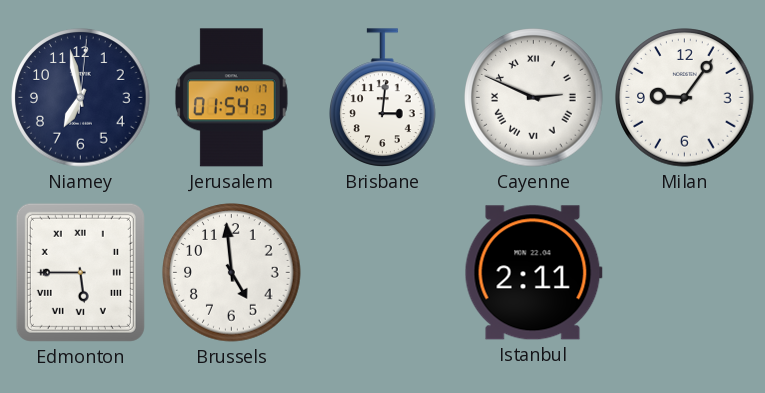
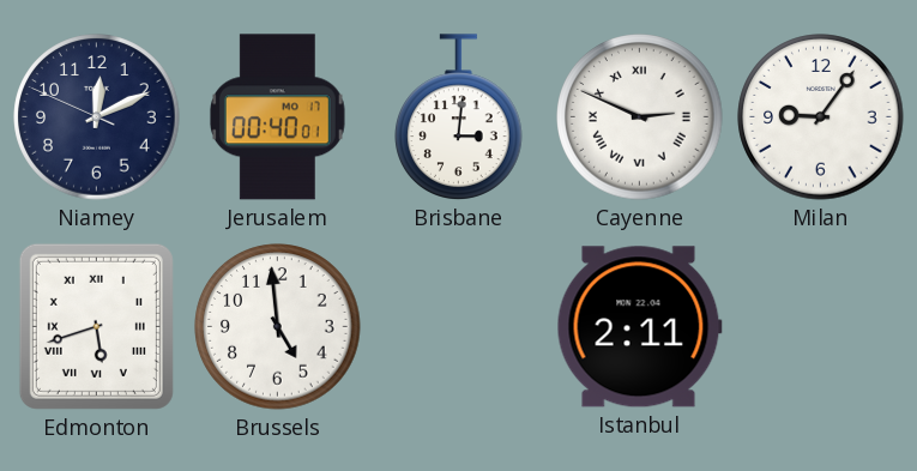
Niamey: 6:58 -> 12:10 (97, 117)
Jerusalem: 01:54 -> 00:40 (277, 117)
Edmonton: 5:45 -> 5:42 (96, 326)
